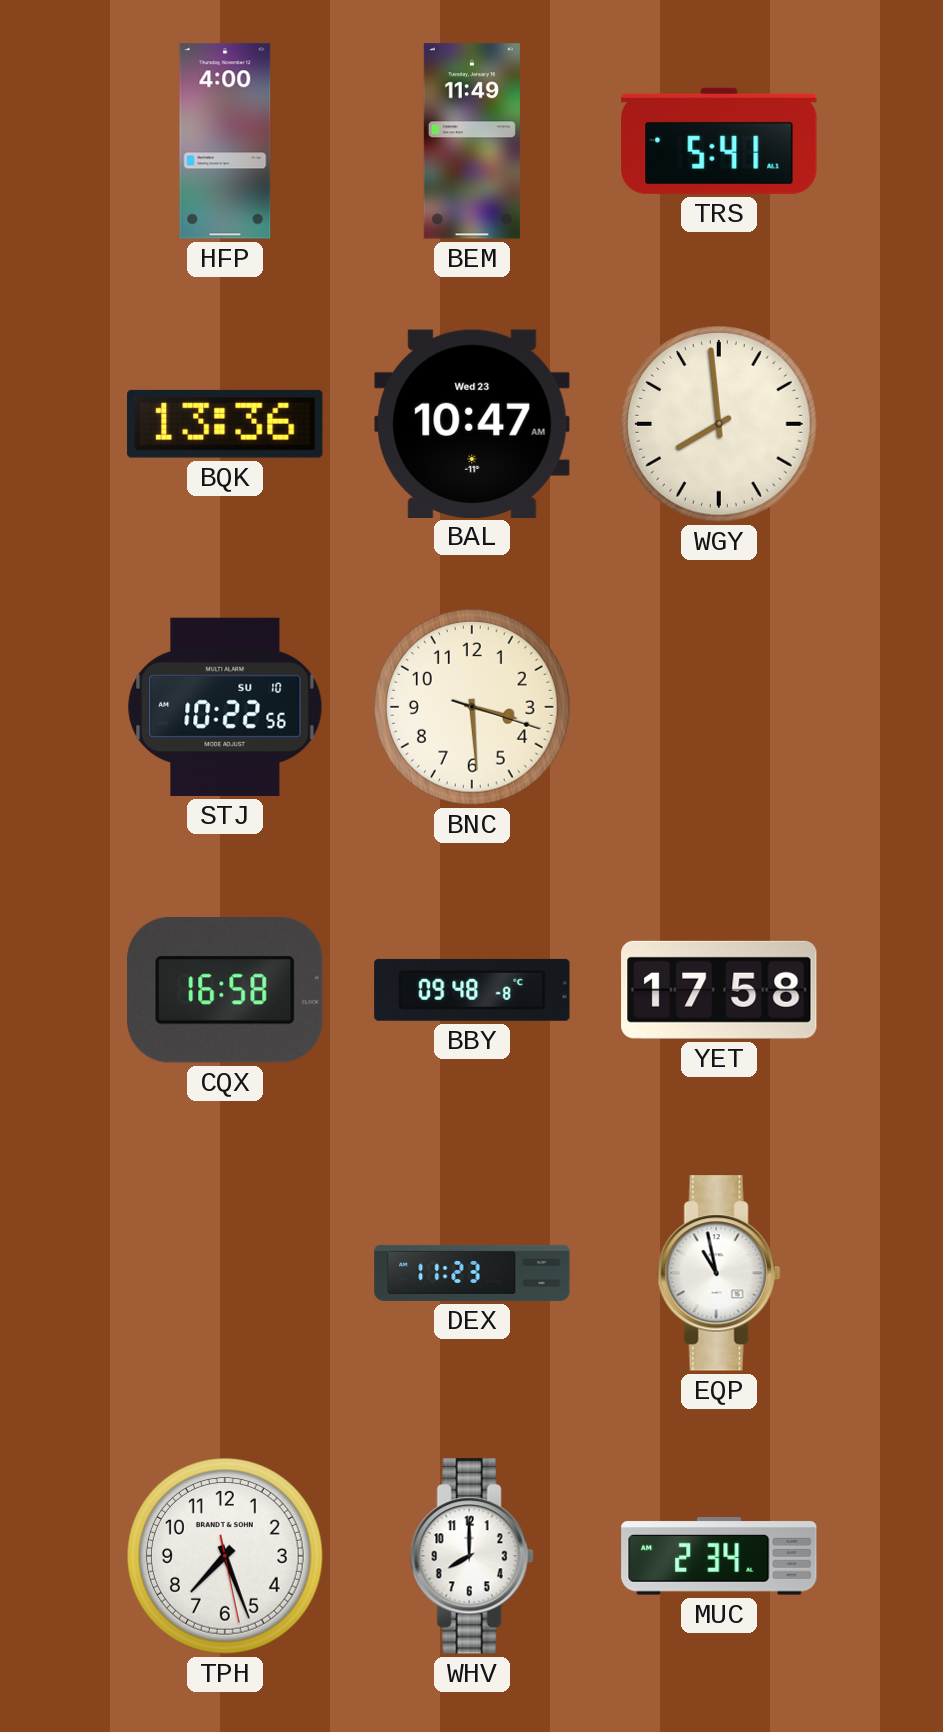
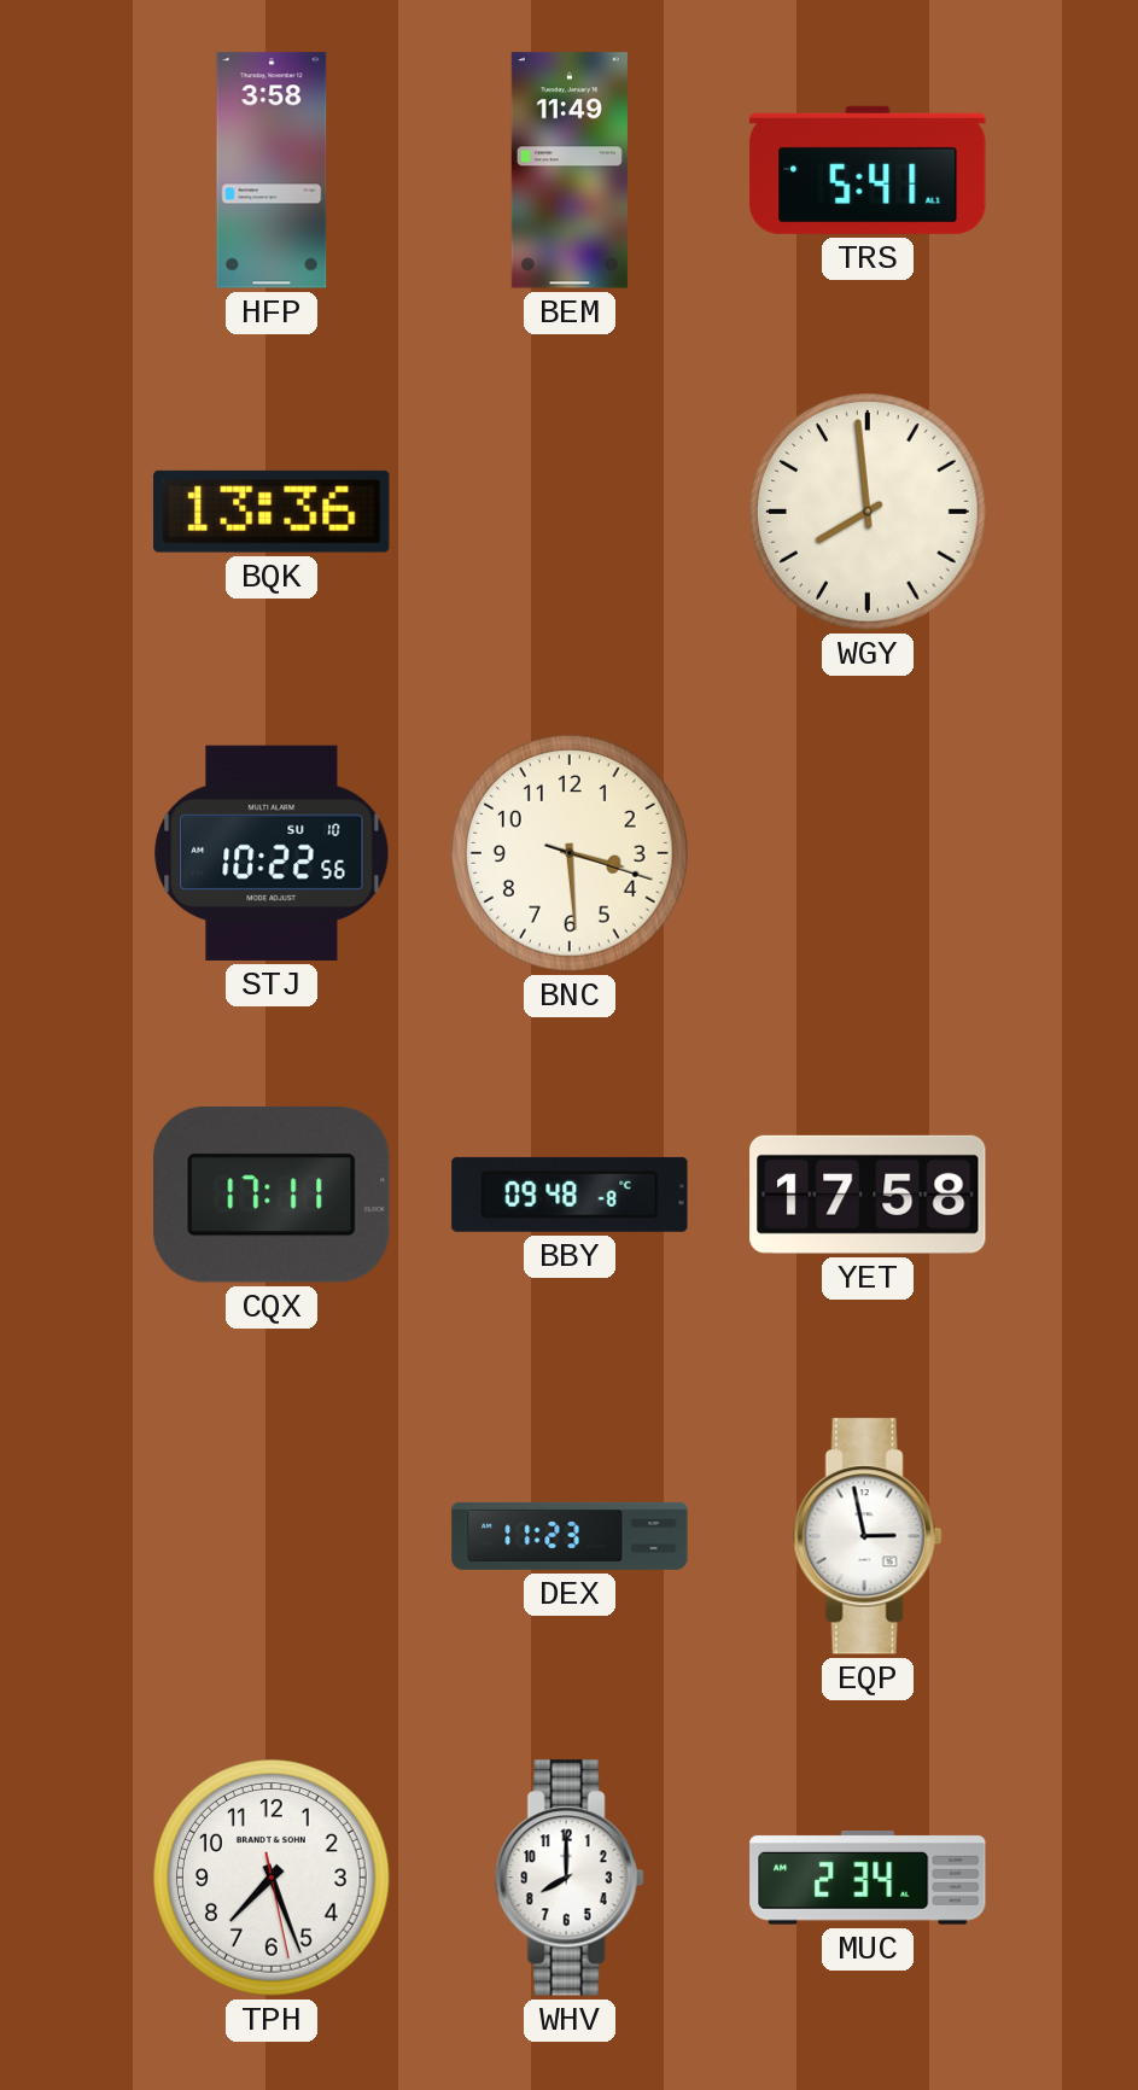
HFP: 4:00 -> 3:58 (272, 170)
BAL: 10:47 -> none (472, 423)
CQX: 16:58 -> 17:11 (272, 1196)
EQP: 10:58 -> 2:58 (868, 1536)
